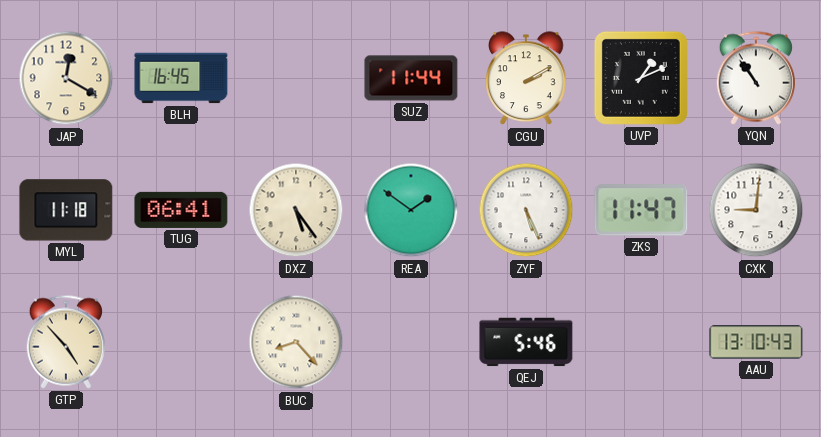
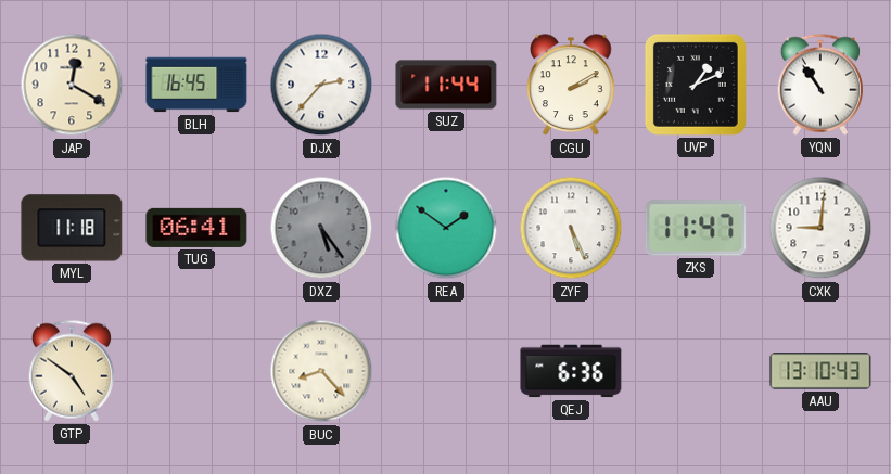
DJX: none -> 2:37 (321, 85)
DXZ dial: cream -> grey (321, 228)
GTP: 4:53 -> 4:51 (72, 371)
QEJ: 5:46 -> 6:36 (571, 371)
